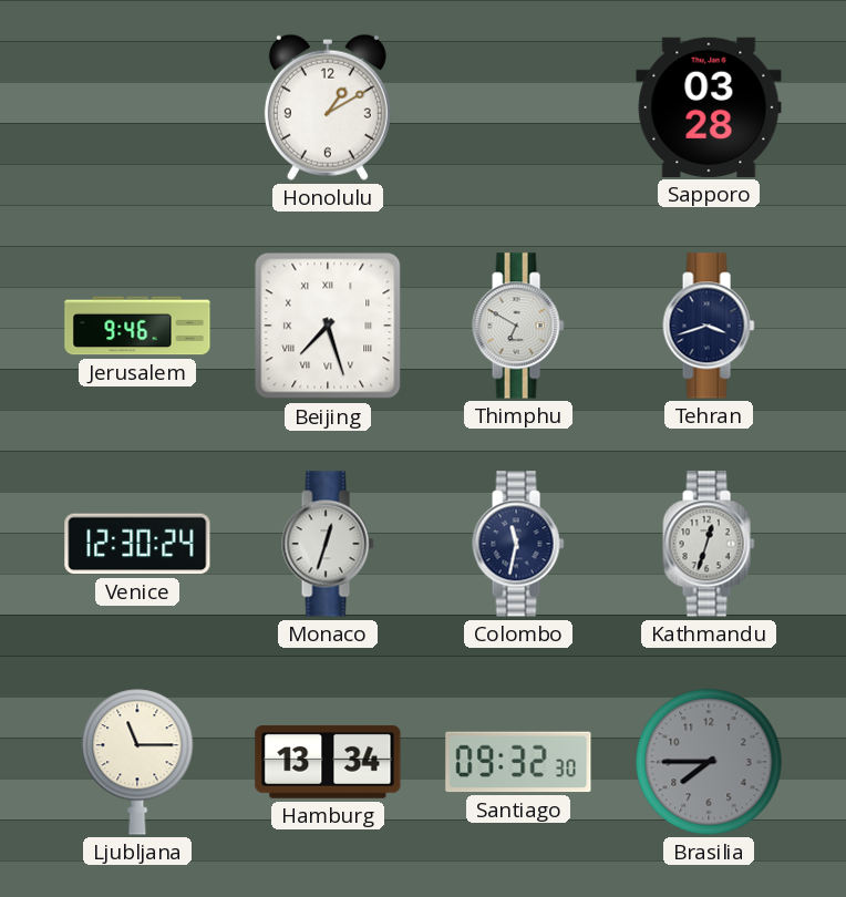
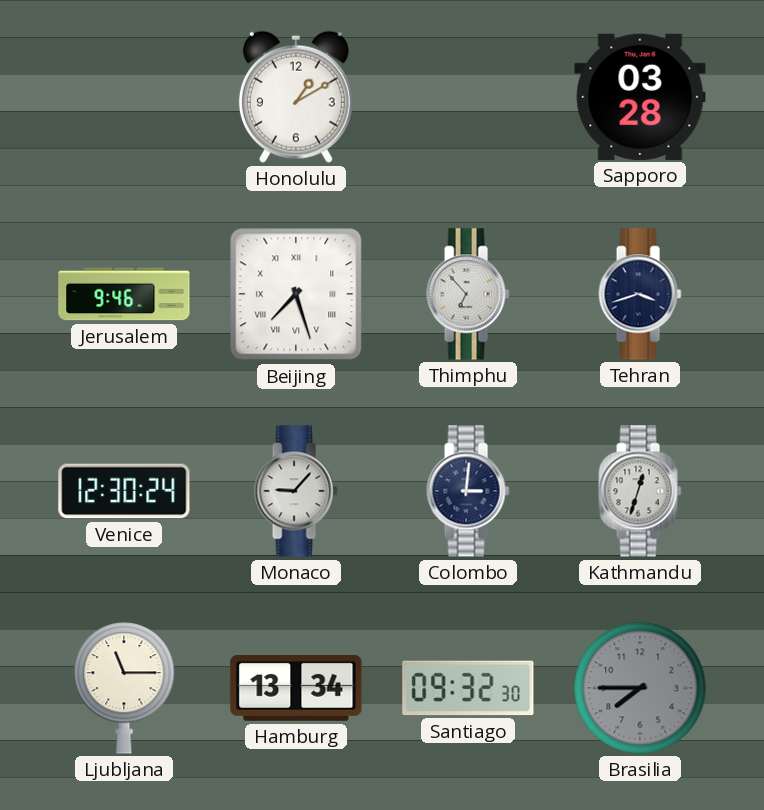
Thimphu: 6:50 -> 6:53 (468, 294)
Monaco: 12:33 -> 9:07 (296, 491)
Colombo: 11:32 -> 3:01 (468, 491)
